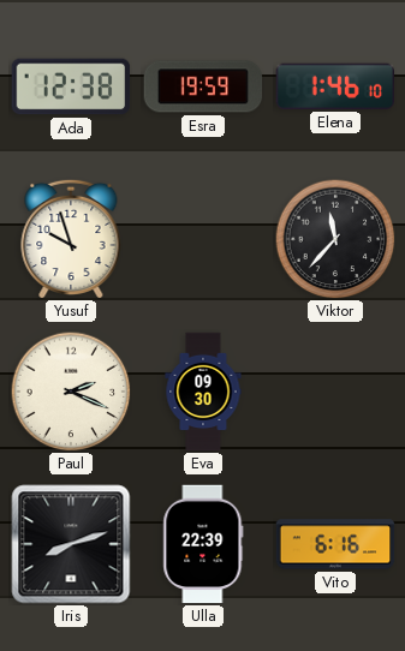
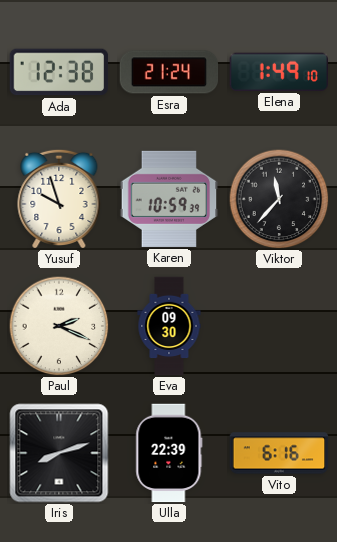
Esra: 19:59 -> 21:24 (169, 72)
Elena: 1:46 -> 1:49 (278, 72)
Karen: none -> 10:59 (169, 199)
